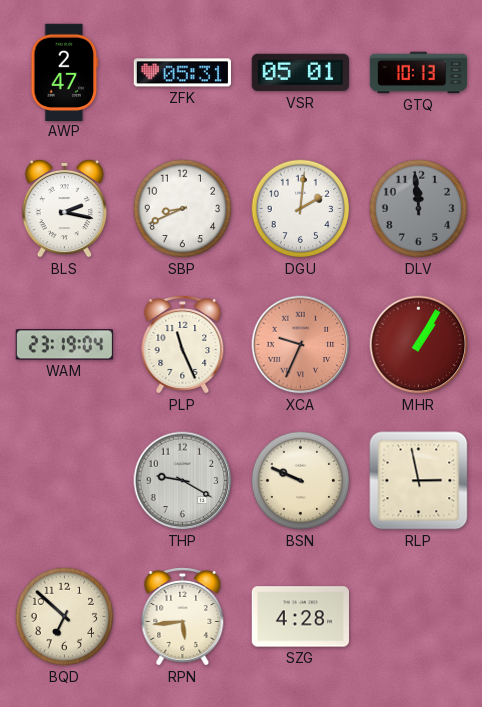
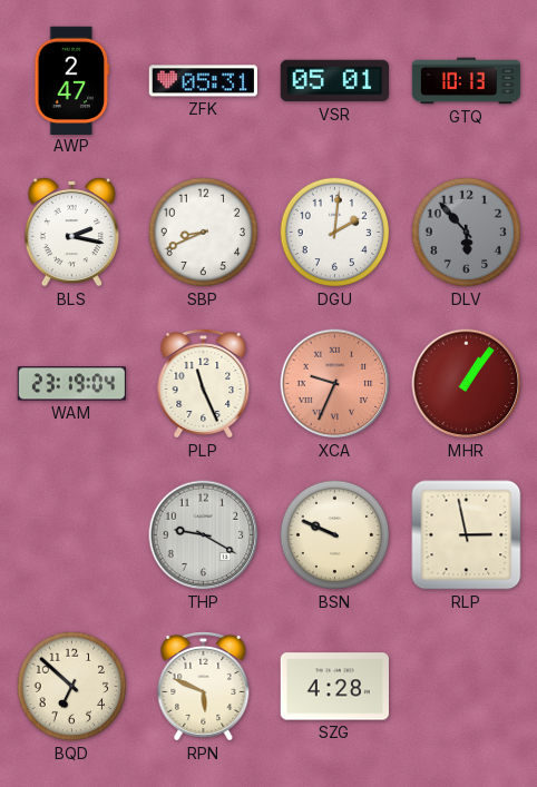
DLV: 11:59 -> 5:53 (467, 233)
MHR: 1:05 -> 1:06 (467, 384)
RPN: 5:44 -> 5:49 (204, 687)
